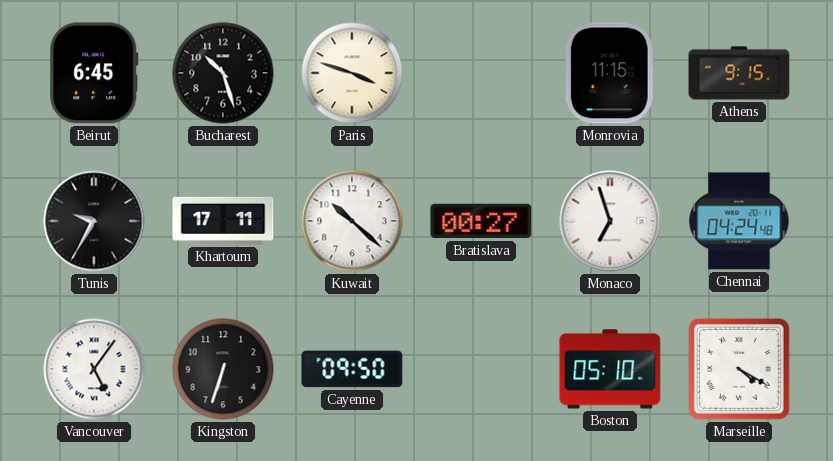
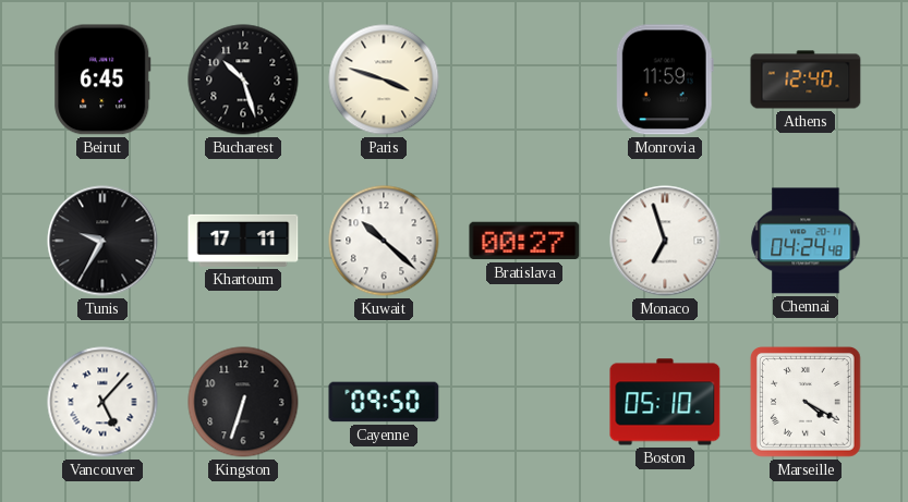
Monrovia: 11:15 -> 11:59 (665, 79)
Athens: 9:15 -> 12:40 (806, 79)
Vancouver: 5:06 -> 5:07 (102, 402)
